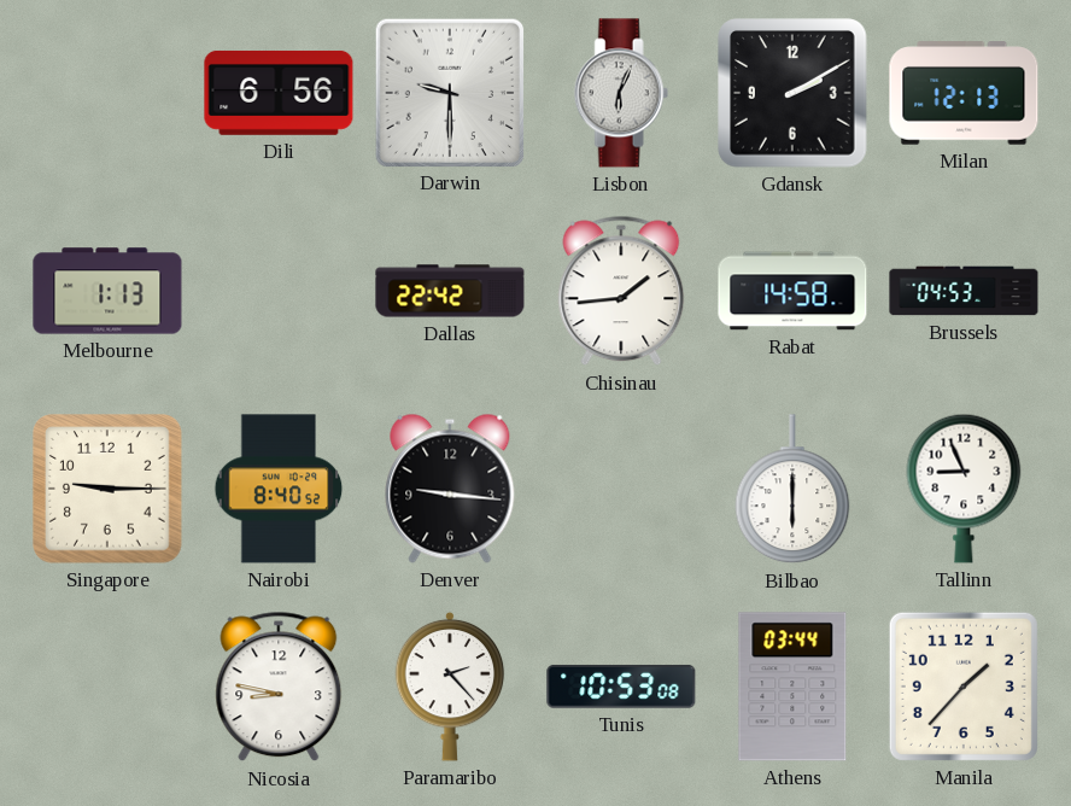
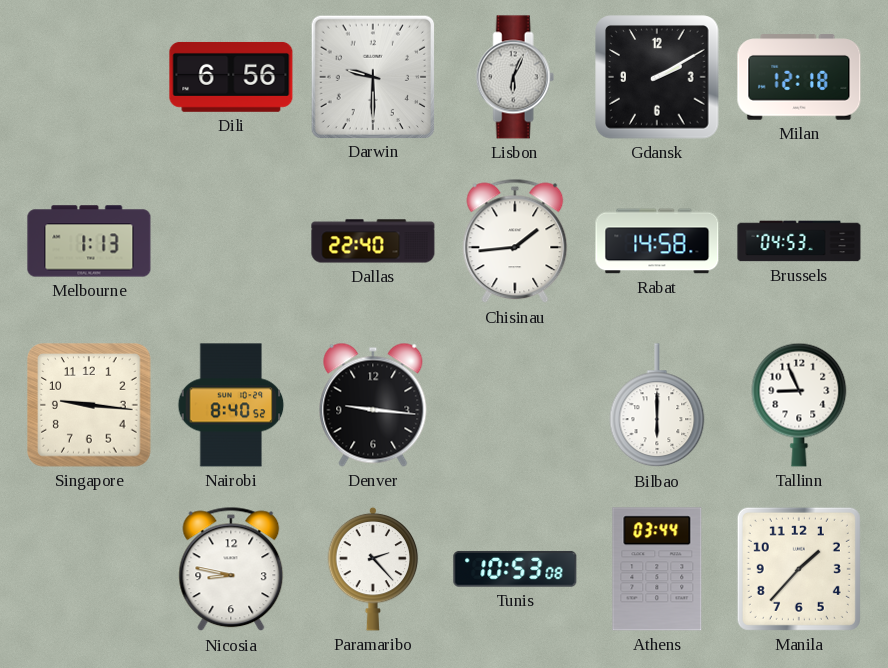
Milan: 12:13 -> 12:18 (799, 77)
Dallas: 22:42 -> 22:40 (373, 241)
Singapore: 9:15 -> 9:16 (89, 405)
